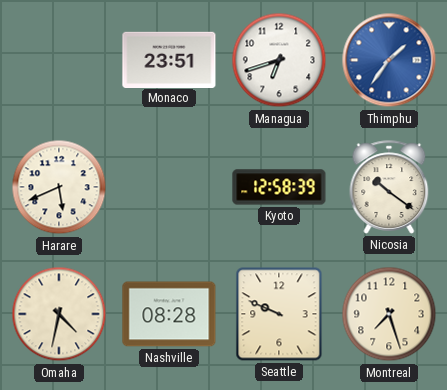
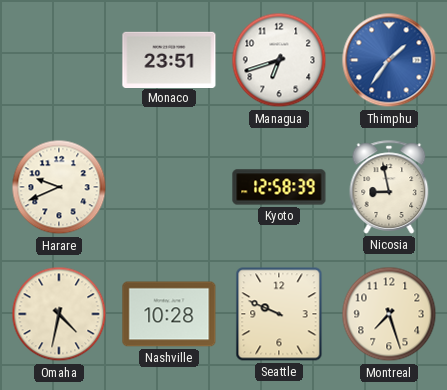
Harare: 5:41 -> 9:41 (59, 187)
Nicosia: 10:21 -> 8:58 (389, 187)
Nashville: 08:28 -> 10:28 (169, 314)
